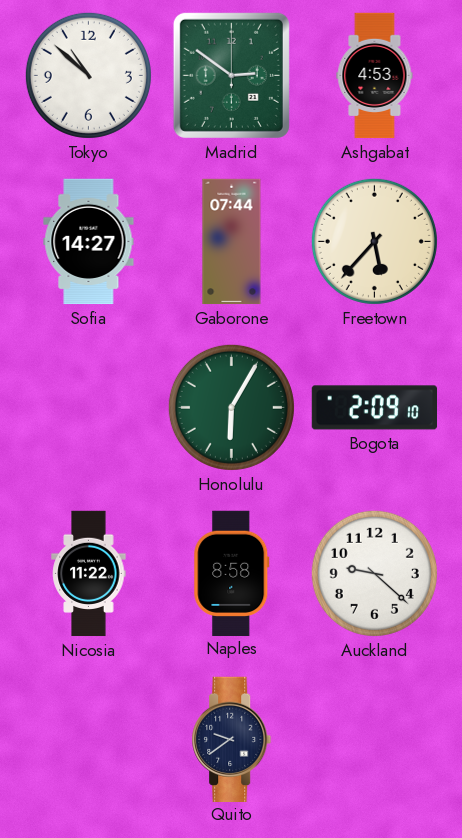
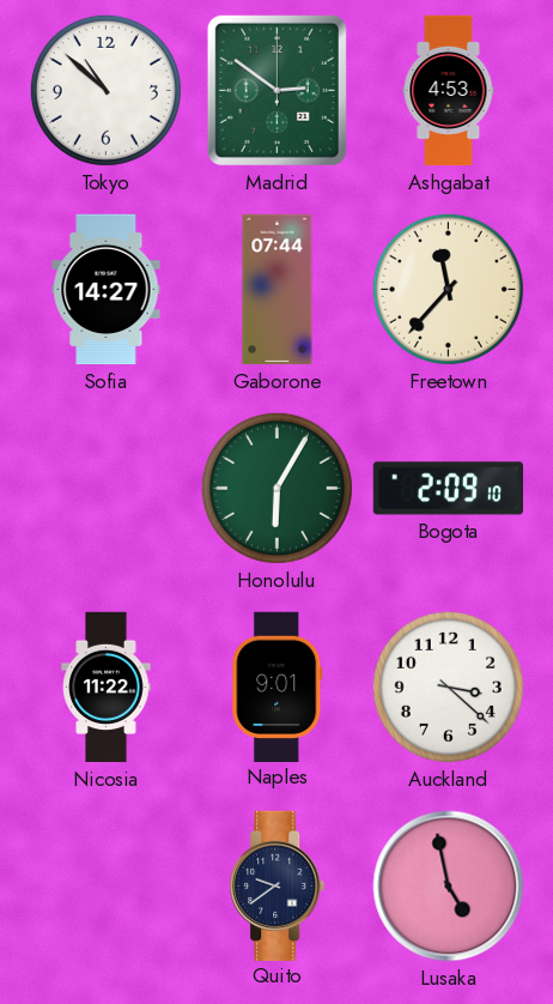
Freetown: 5:37 -> 11:37 (448, 289)
Naples: 8:58 -> 9:01 (278, 687)
Auckland: 9:22 -> 3:22 (448, 687)
Lusaka: none -> 4:58 (449, 887)
